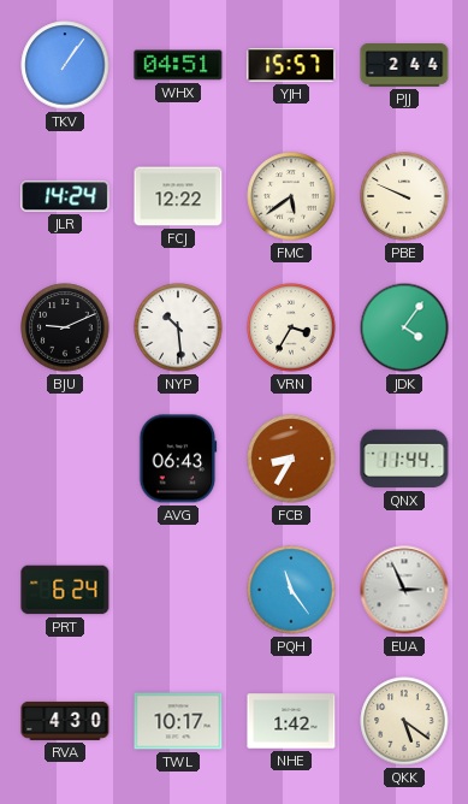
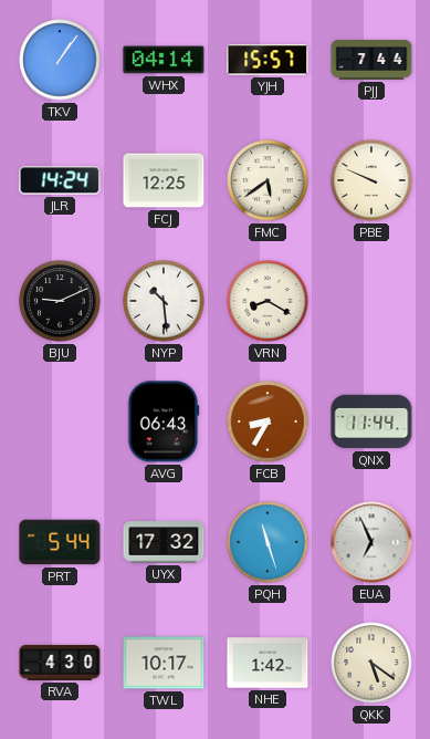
WHX: 04:51 -> 04:14 (164, 60)
PJJ: 2:44 -> 7:44 (371, 61)
FCJ: 12:22 -> 12:25 (164, 180)
VRN: 3:35 -> 8:20 (268, 301)
JDK: 4:06 -> none (404, 327)
PRT: 6:24 -> 5:44 (60, 542)
UYX: none -> 17:32 (164, 542)
PQH: 11:24 -> 11:27 (268, 542)
EUA: 2:56 -> 6:56 (371, 542)
